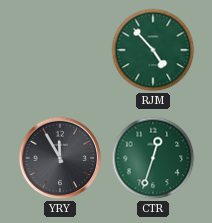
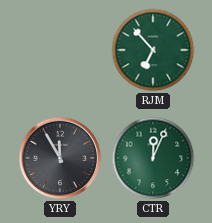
RJM: 4:53 -> 6:53 (153, 50)
CTR: 12:33 -> 12:04 (153, 158)
